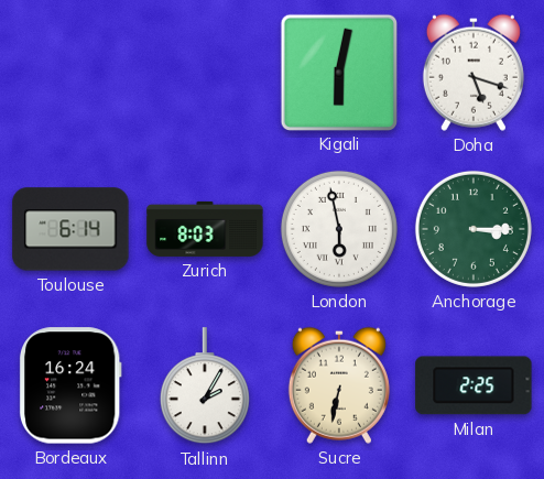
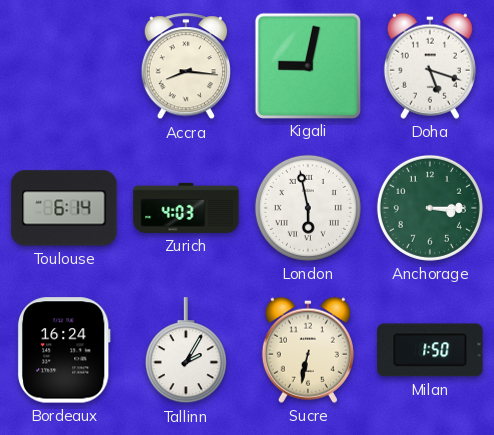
Accra: none -> 8:16 (186, 67)
Kigali: 6:02 -> 9:02 (307, 65)
Zurich: 8:03 -> 4:03 (186, 208)
Milan: 2:25 -> 1:50 (430, 350)
